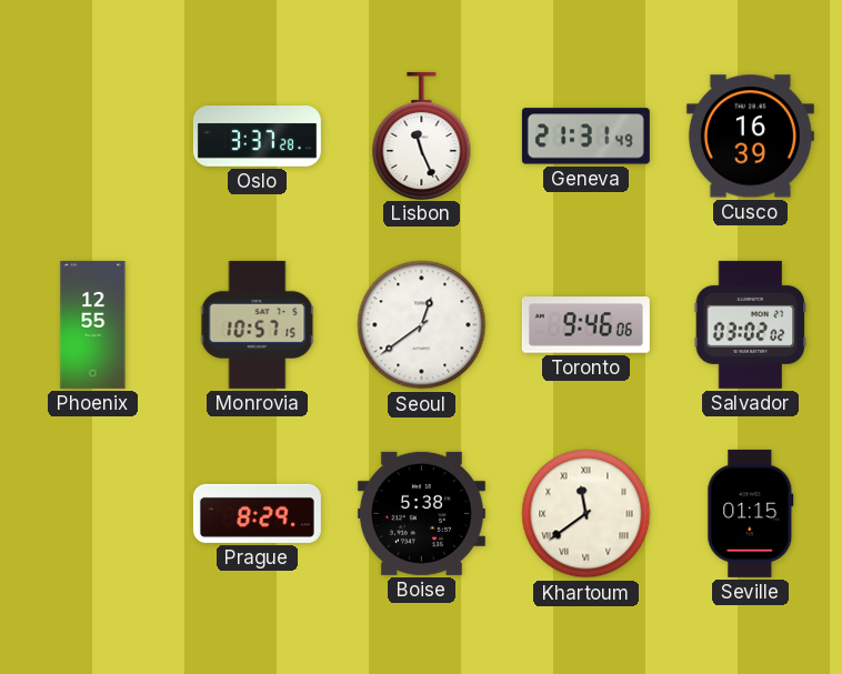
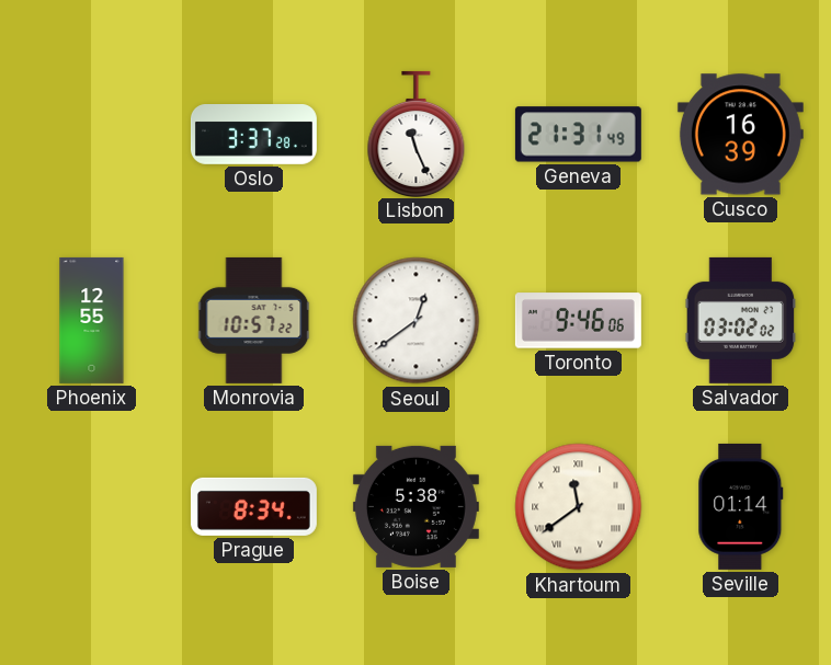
Monrovia: 10:57:15 -> 10:57:22 (254, 320)
Prague: 8:29 -> 8:34 (253, 506)
Seville: 01:15 -> 01:14 (741, 506)
